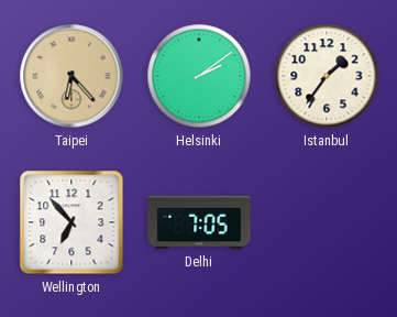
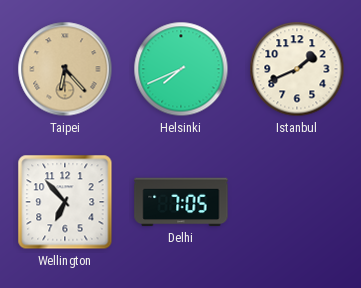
Helsinki: 2:09 -> 7:41 (181, 69)
Istanbul: 1:36 -> 1:41 (297, 69)
